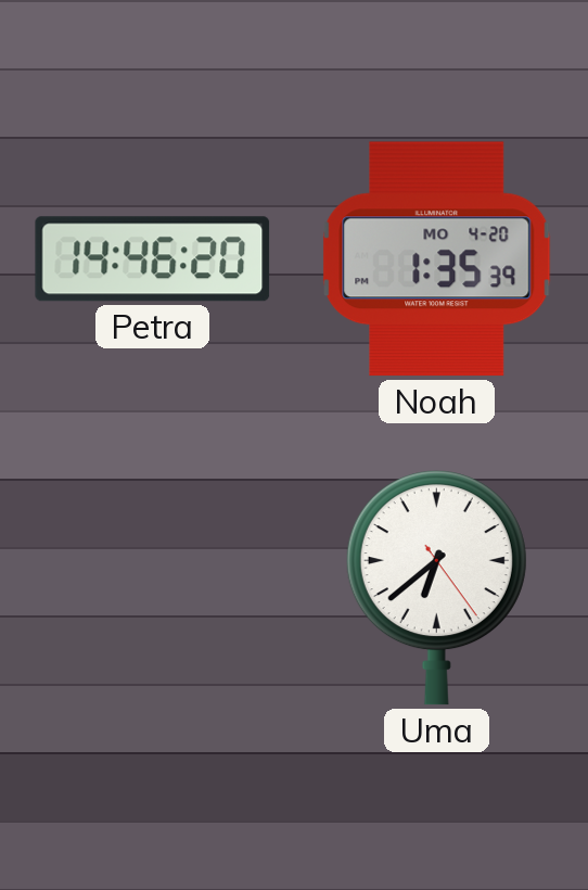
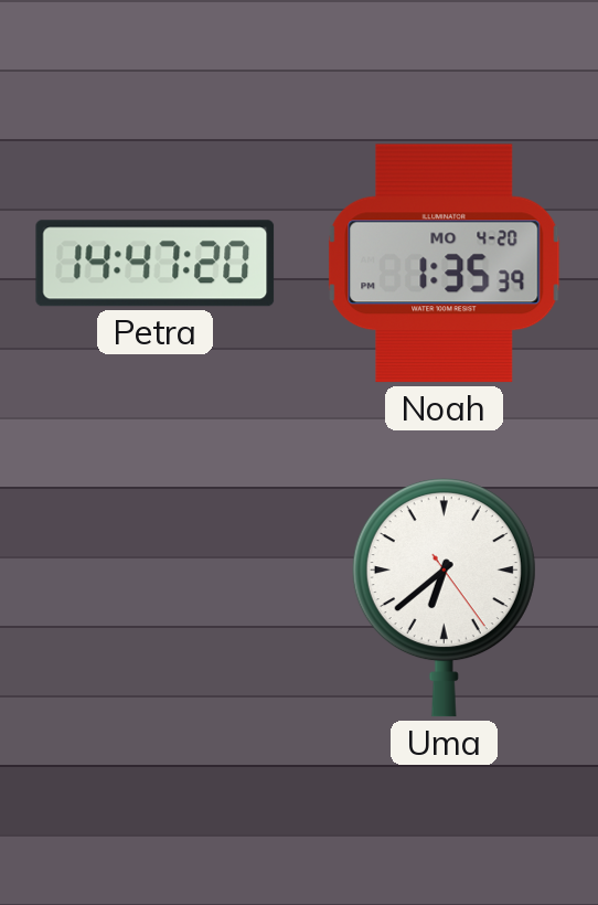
Petra: 14:46 -> 14:47 (156, 264)
